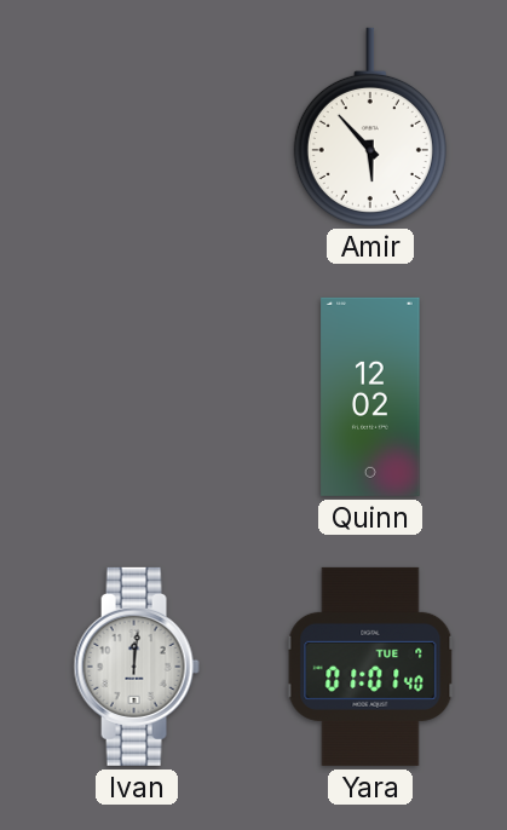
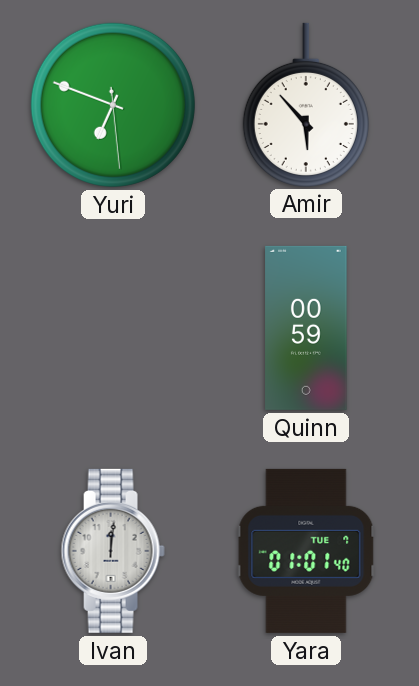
Yuri: none -> 6:48 (113, 105)
Quinn: 12:02 -> 00:59 (306, 328)
